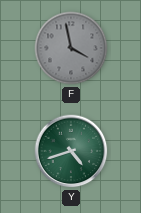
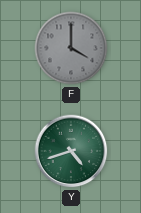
F: 3:58 -> 4:00 (71, 48)
